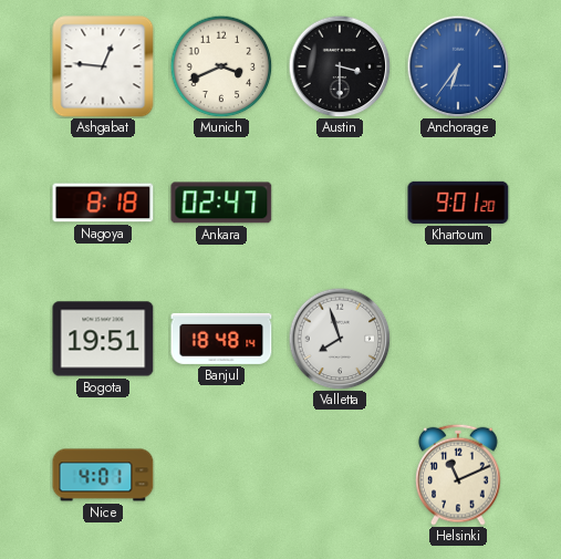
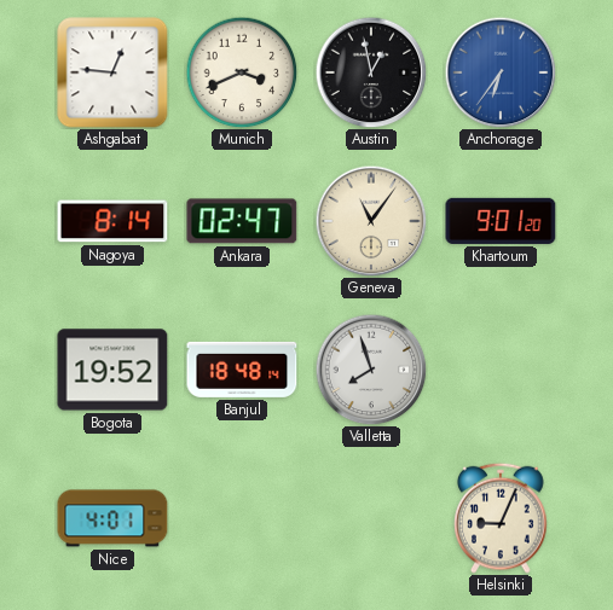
Austin: 3:30 -> 12:58 (371, 72)
Nagoya: 8:18 -> 8:14 (112, 221)
Geneva: none -> 11:06 (371, 221)
Bogota: 19:51 -> 19:52 (112, 370)
Helsinki: 11:11 -> 9:04 (501, 518)
